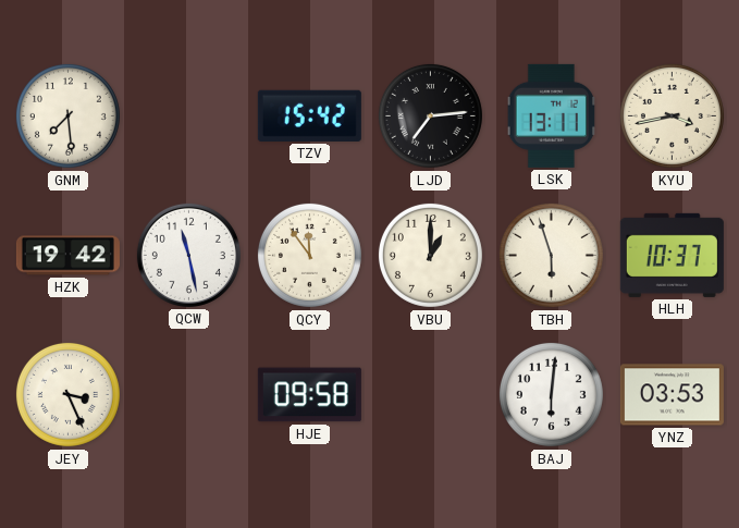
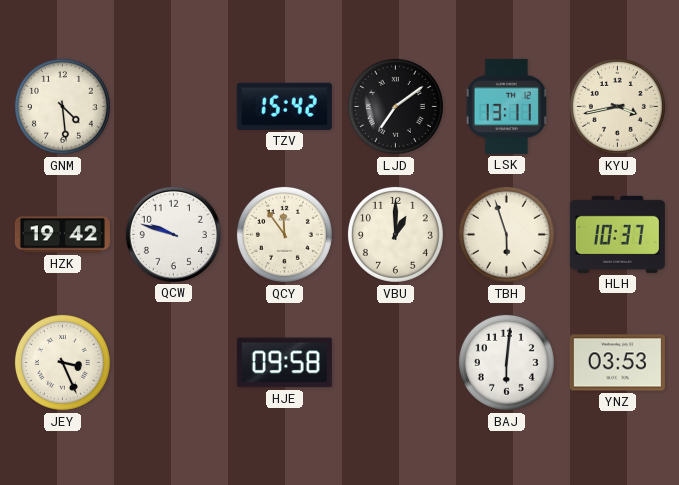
GNM: 7:29 -> 4:29 (62, 106)
LJD: 7:14 -> 7:09 (395, 106)
QCW: 11:28 -> 9:48 (173, 234)
